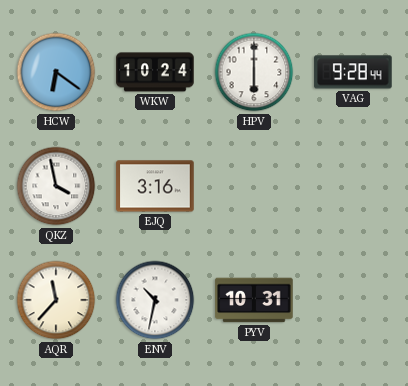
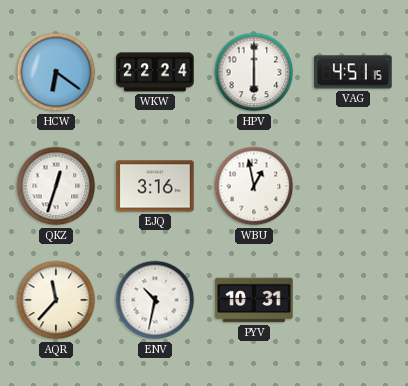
WKW: 10:24 -> 22:24 (155, 72)
VAG: 9:28 -> 4:51 (353, 72)
QKZ: 3:58 -> 12:33 (56, 186)
WBU: none -> 12:58 (254, 186)
